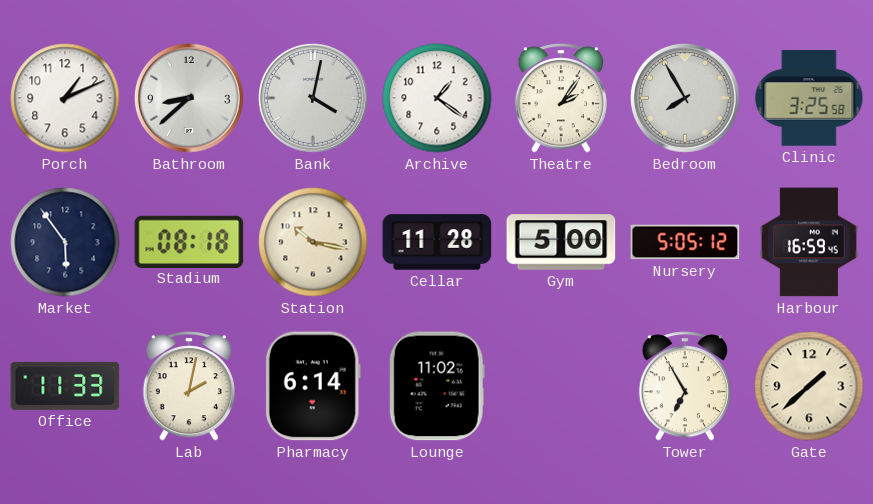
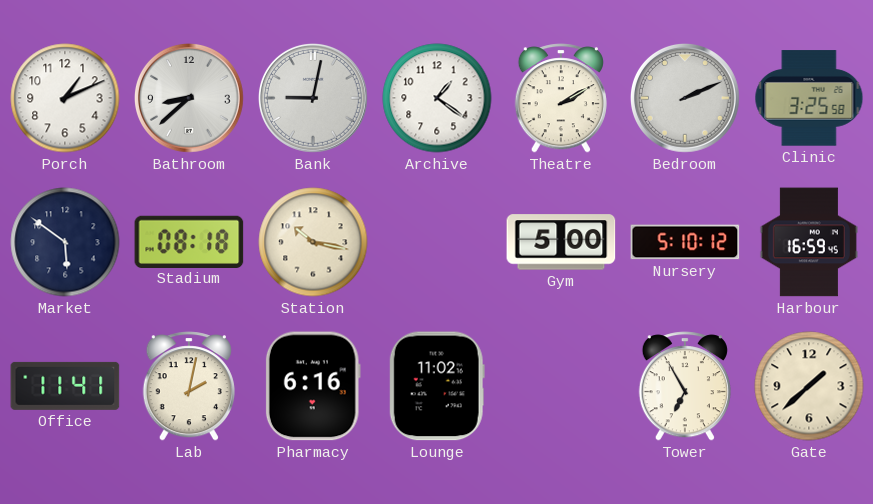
Bank: 4:02 -> 9:02 (314, 99)
Theatre: 2:06 -> 2:10 (561, 98)
Bedroom: 7:55 -> 2:11 (686, 99)
Market: 5:54 -> 5:51 (65, 242)
Cellar: 11:28 -> none (437, 242)
Nursery: 5:05 -> 5:10 (685, 242)
Office: 11:33 -> 11:41 (65, 386)
Pharmacy: 6:14 -> 6:16 (313, 386)
